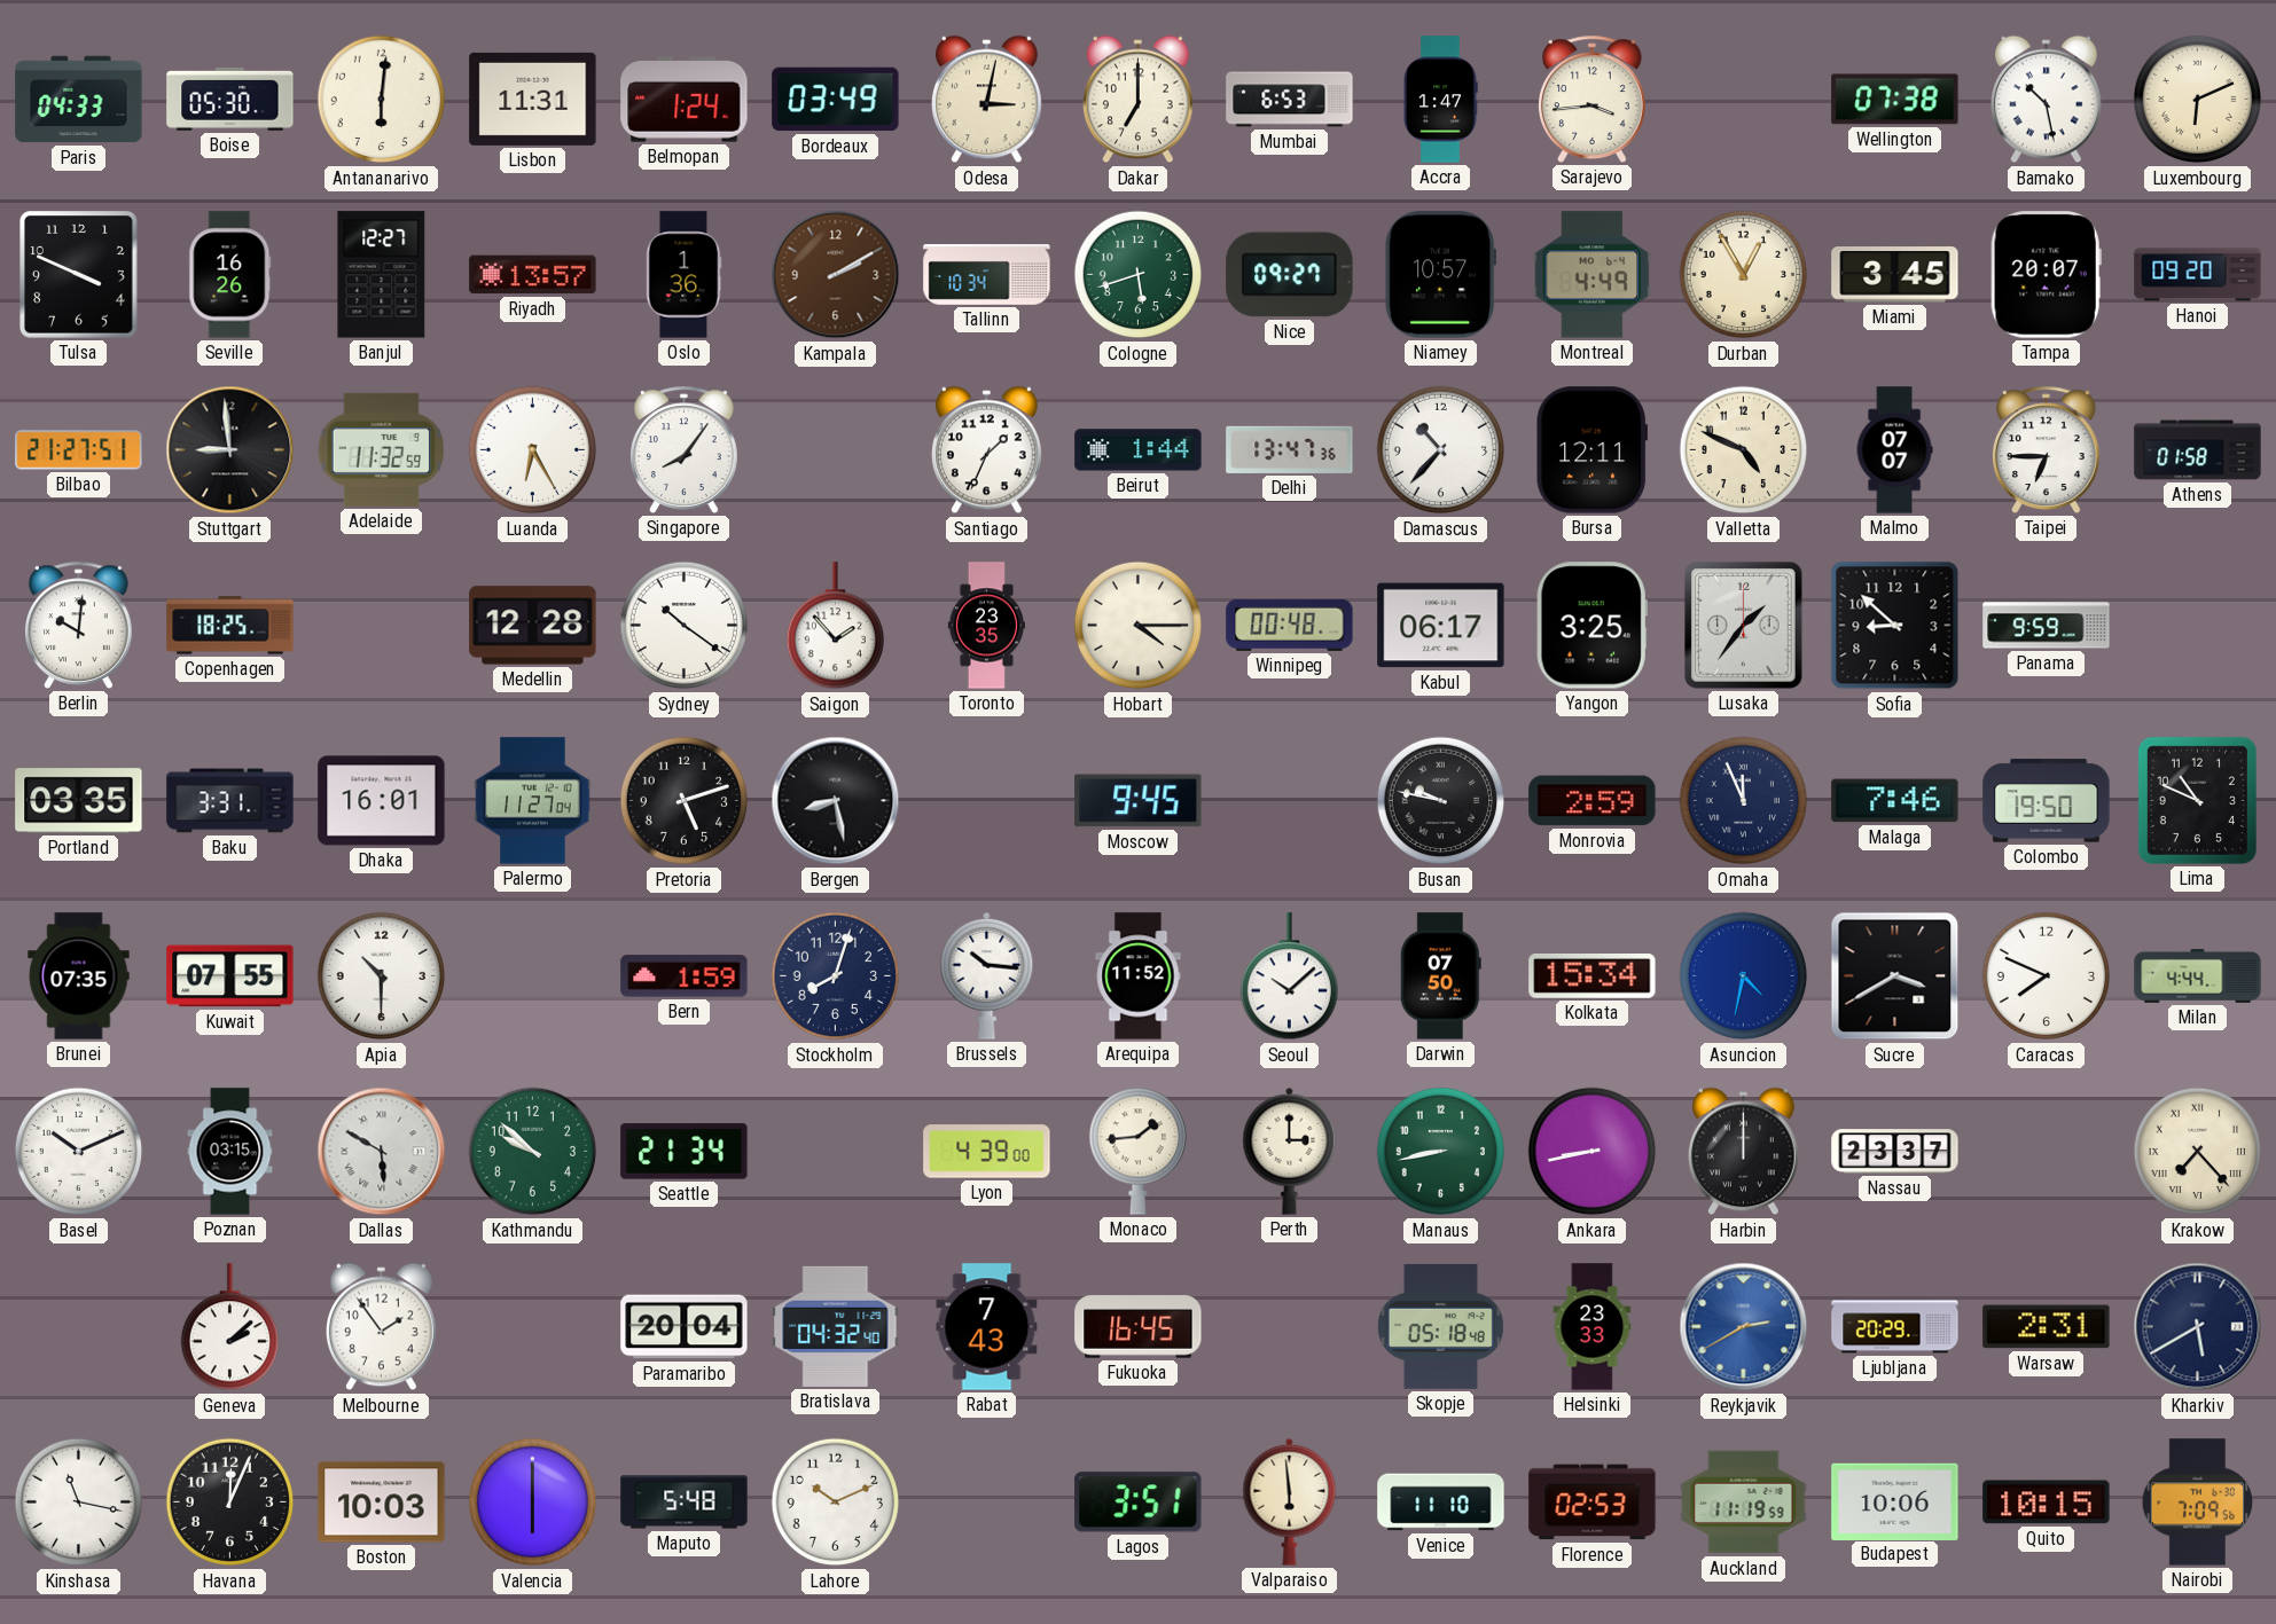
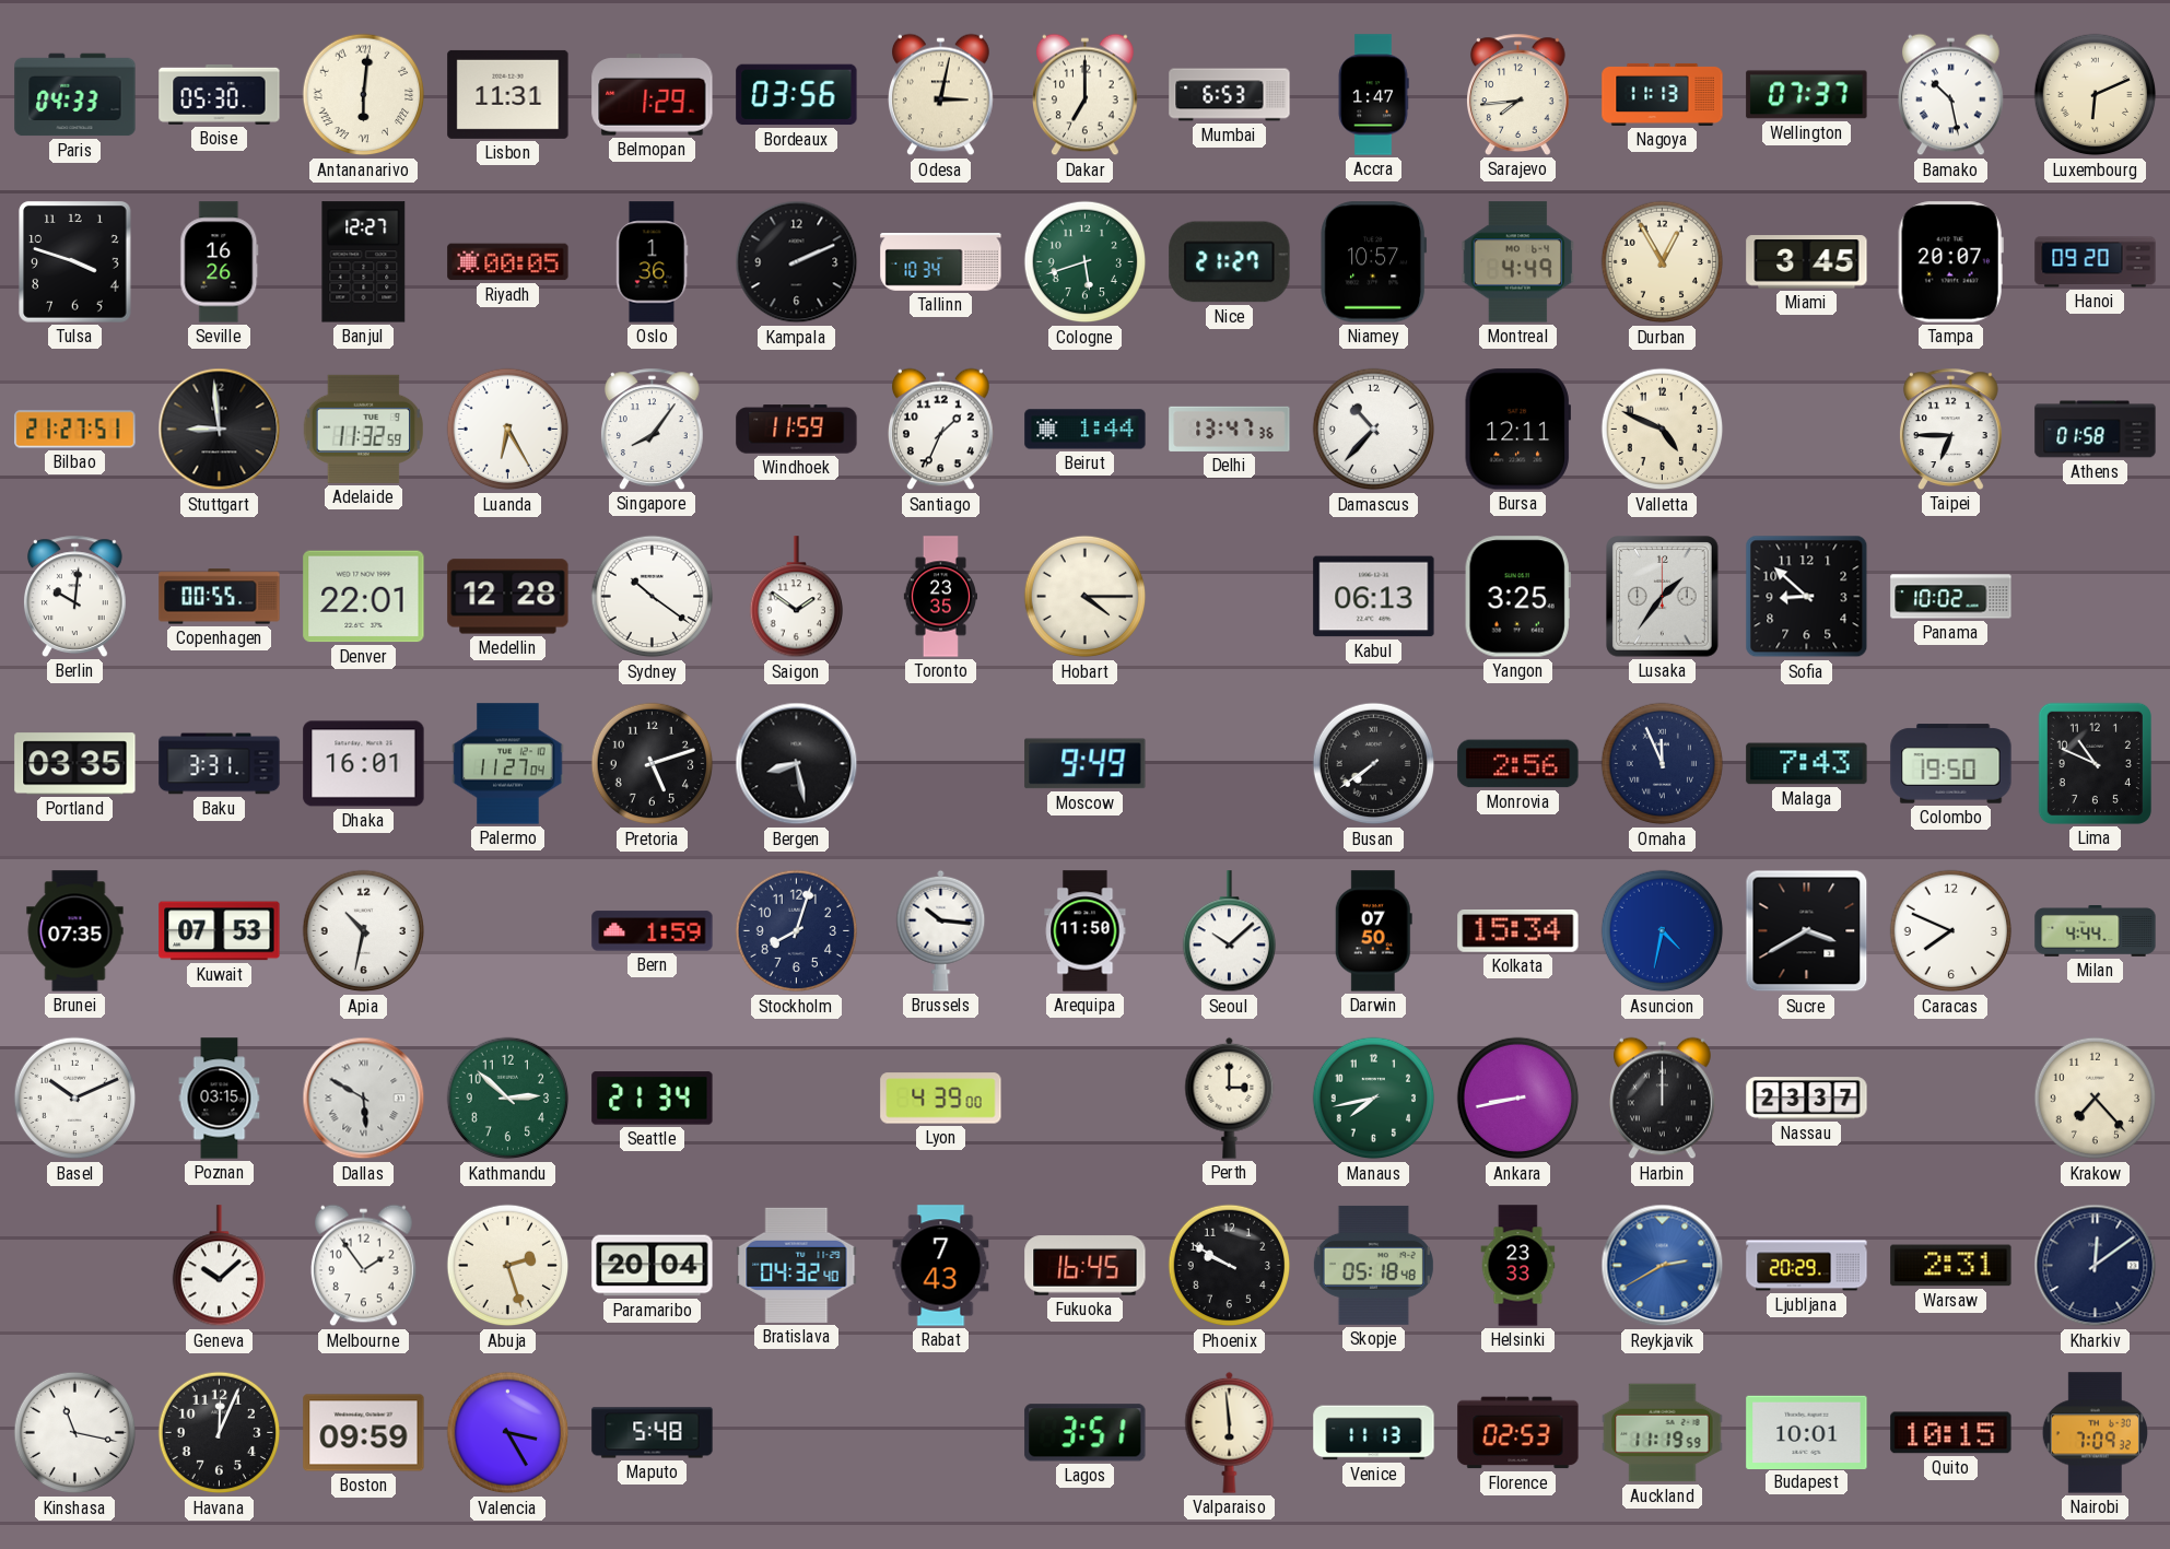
Antananarivo numerals: Arabic -> Roman (364, 95)
Belmopan: 1:24 -> 1:29 (653, 95)
Bordeaux: 03:49 -> 03:56 (797, 95)
Sarajevo: 3:44 -> 7:44 (1518, 94)
Nagoya: none -> 11:13 (1663, 94)
Wellington: 07:38 -> 07:37 (1807, 95)
Tulsa: 3:49 -> 3:48 (75, 262)
Riyadh: 13:57 -> 00:05 (508, 262)
Kampala: 2:10 -> 2:11 (797, 262)
Kampala dial: brown -> black (797, 262)
Nice: 09:27 -> 21:27 (1230, 262)
Windhoek: none -> 11:59 (797, 430)
Malmo: 07:07 -> none (1894, 450)
Copenhagen: 18:25 -> 00:55 (220, 597)
Denver: none -> 22:01 (364, 597)
Saigon: 1:53 -> 1:51 (796, 597)
Winnipeg: 00:48 -> none (1290, 625)
Kabul: 06:17 -> 06:13 (1374, 597)
Panama: 9:59 -> 10:02 (1951, 597)
Moscow: 9:45 -> 9:49 (1086, 764)
Busan: 9:47 -> 7:39 (1374, 764)
Monrovia: 2:59 -> 2:56 (1518, 764)
Malaga: 7:46 -> 7:43 (1807, 764)
Kuwait: 07:55 -> 07:53 (220, 931)
Apia: 10:30 -> 10:32 (364, 931)
Arequipa: 11:52 -> 11:50 (1086, 931)
Kathmandu: 9:52 -> 2:52 (508, 1099)
Monaco: 1:44 -> none (1137, 1151)
Manaus: 8:43 -> 7:43 (1374, 1099)
Krakow numerals: Roman -> Arabic (2096, 1099)
Geneva: 2:08 -> 10:08 (219, 1266)
Abuja: none -> 2:27 (508, 1266)
Phoenix: none -> 9:50 (1230, 1266)
Kharkiv: 5:40 -> 12:09 (2096, 1266)
Boston: 10:03 -> 09:59 (364, 1433)
Valencia: 6:00 -> 3:25 (508, 1433)
Lahore: 10:11 -> none (836, 1503)
Venice: 11:10 -> 11:13 (1374, 1433)
Budapest: 10:06 -> 10:01 (1807, 1432)
Nairobi: 7:09:56 -> 7:09:32 (2096, 1433)
